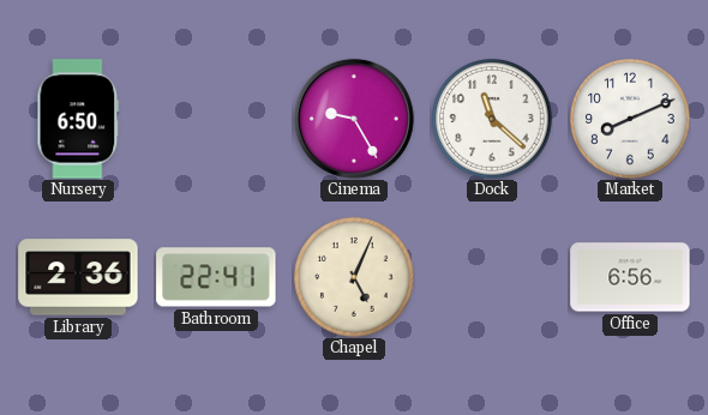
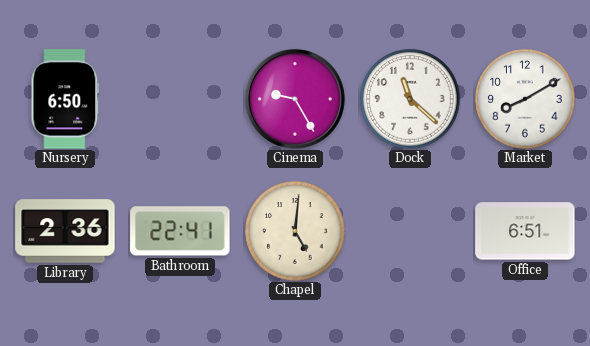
Market: 8:11 -> 8:10 (525, 99)
Chapel: 5:04 -> 5:01 (295, 231)
Office: 6:56 -> 6:51 (525, 231)
